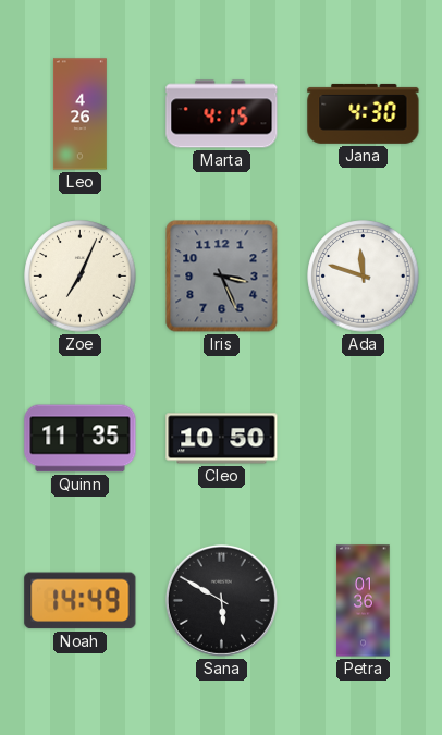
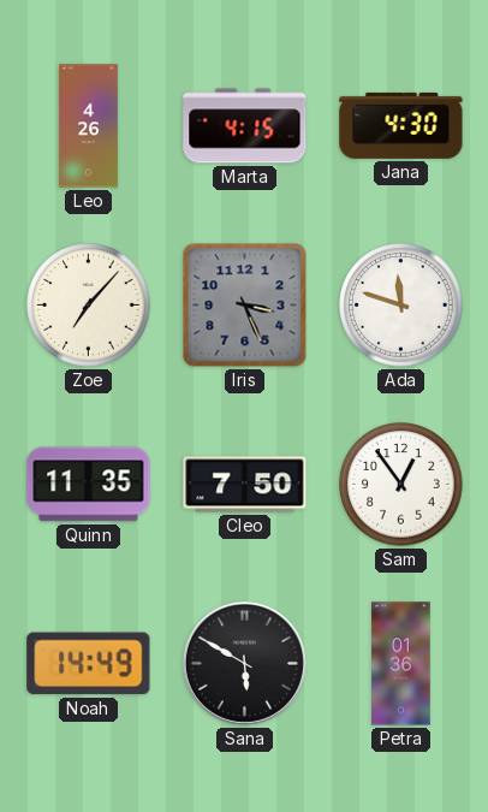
Zoe: 7:04 -> 7:07 (89, 306)
Cleo: 10:50 -> 7:50 (245, 485)
Sam: none -> 12:54 (401, 485)
